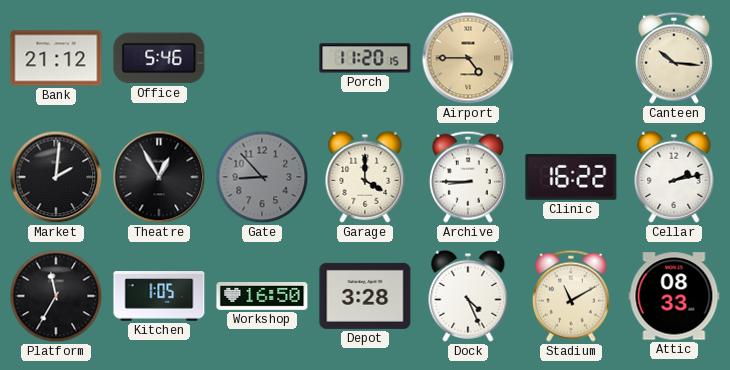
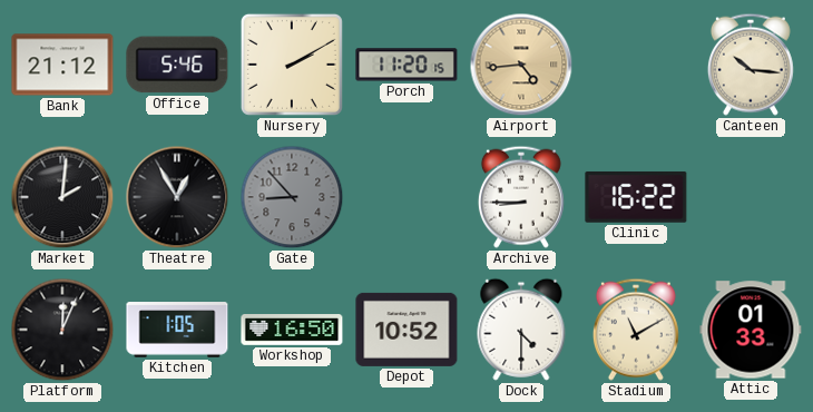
Nursery: none -> 2:10 (292, 65)
Airport: 4:45 -> 4:44 (521, 65)
Garage: 4:00 -> none (365, 177)
Cellar: 2:13 -> none (674, 177)
Platform: 11:35 -> 12:04 (62, 330)
Depot: 3:28 -> 10:52 (406, 330)
Dock: 4:26 -> 4:30 (521, 330)
Attic: 08:33 -> 01:33 (751, 330)
